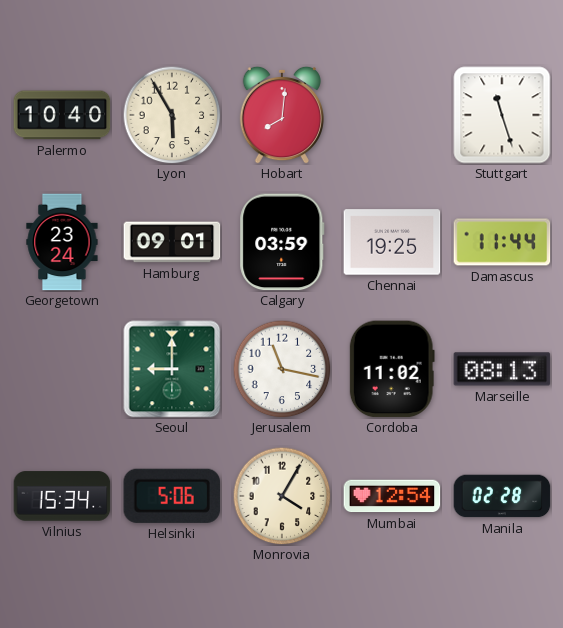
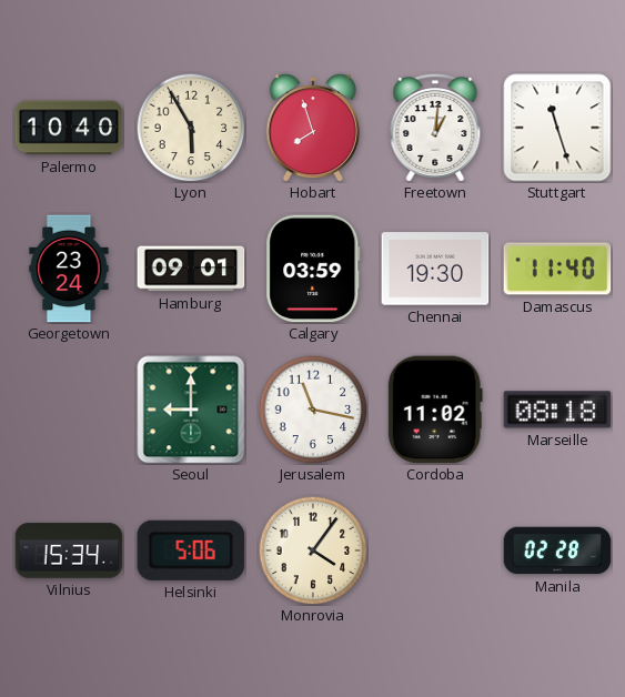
Hobart: 8:01 -> 7:57 (313, 128)
Freetown: none -> 1:01 (435, 128)
Chennai: 19:25 -> 19:30 (435, 269)
Damascus: 11:44 -> 11:40 (557, 269)
Marseille: 08:13 -> 08:18 (557, 410)
Monrovia: 4:05 -> 4:06 (313, 550)
Mumbai: 12:54 -> none (392, 496)
